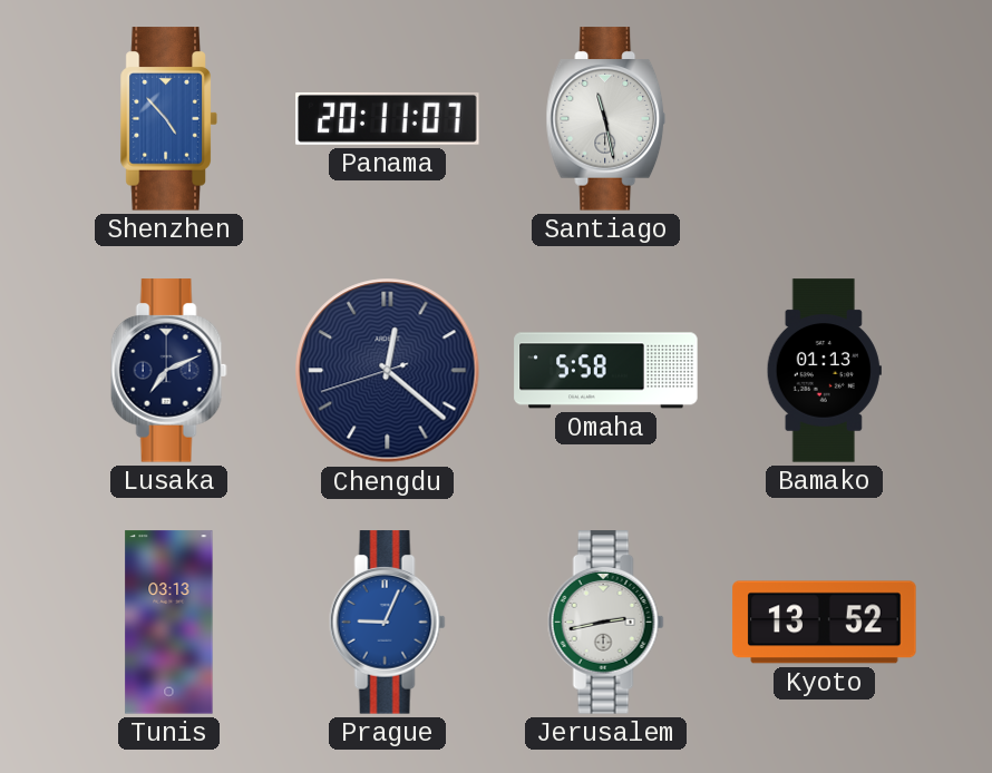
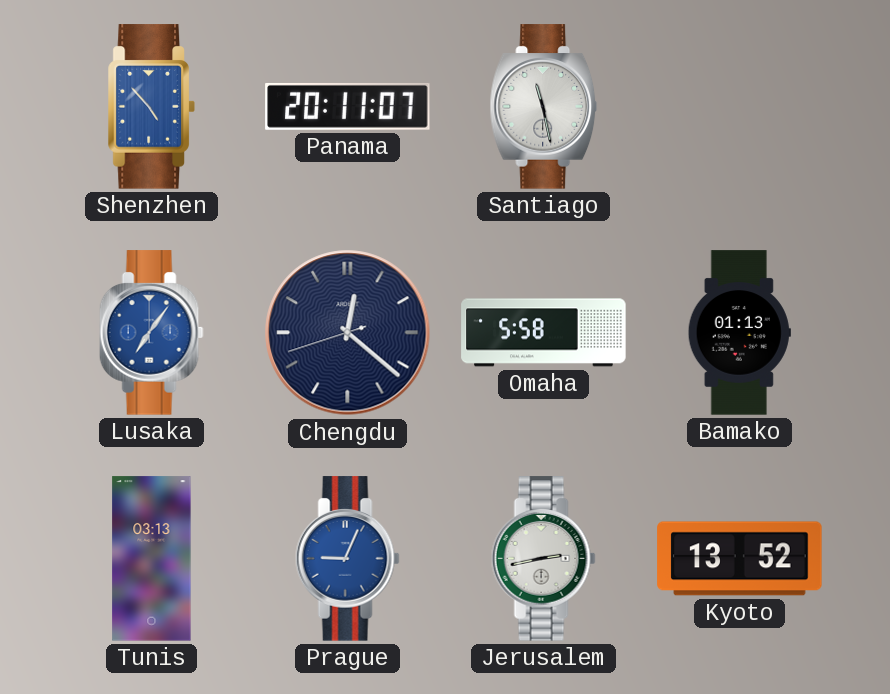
Lusaka: 7:11 -> 7:06 (151, 333)
Lusaka dial: navy -> blue (151, 333)
